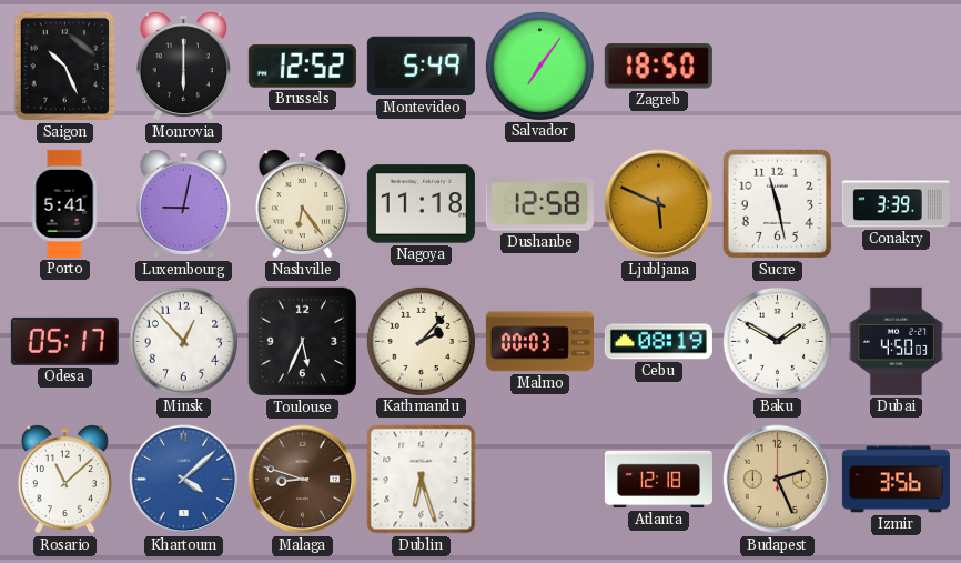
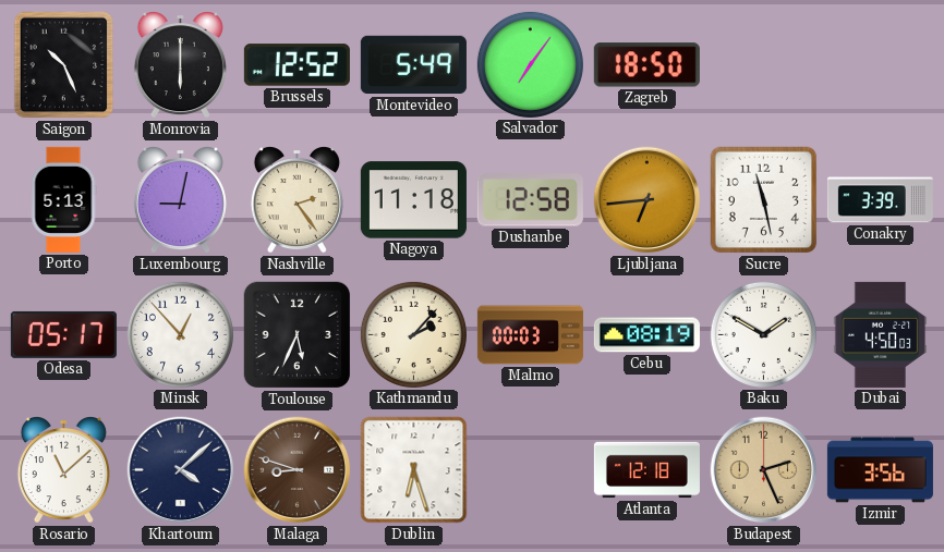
Porto: 5:41 -> 5:13 (63, 199)
Nashville: 6:24 -> 2:24 (296, 200)
Ljubljana: 5:49 -> 6:44 (648, 200)
Khartoum dial: blue -> navy (181, 470)
